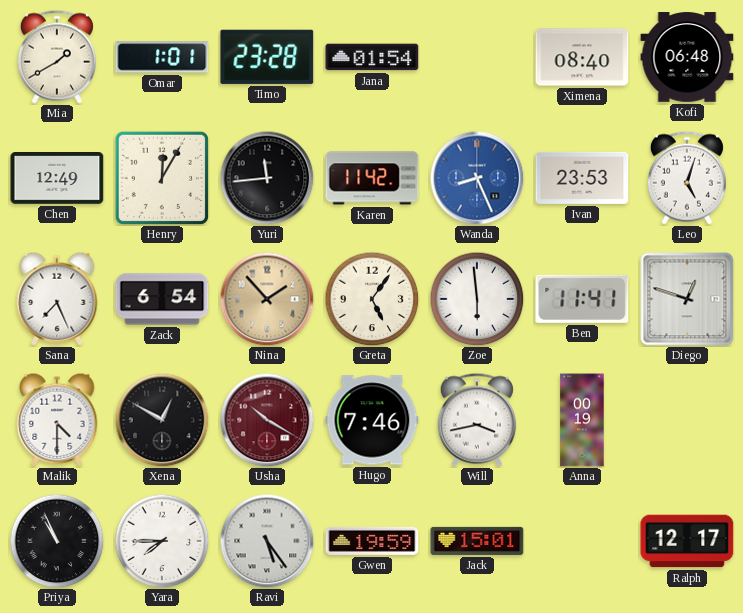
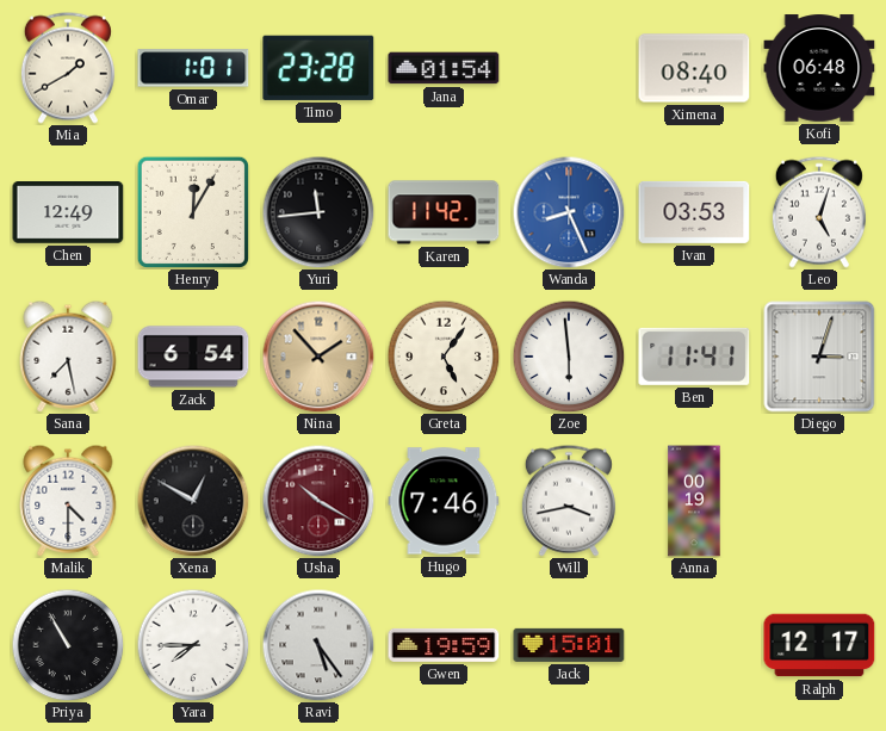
Ivan: 23:53 -> 03:53 (694, 212)
Sana: 7:26 -> 7:28 (68, 357)
Diego: 12:48 -> 3:03 (819, 357)
Priya: 10:56 -> 10:55 (68, 645)
